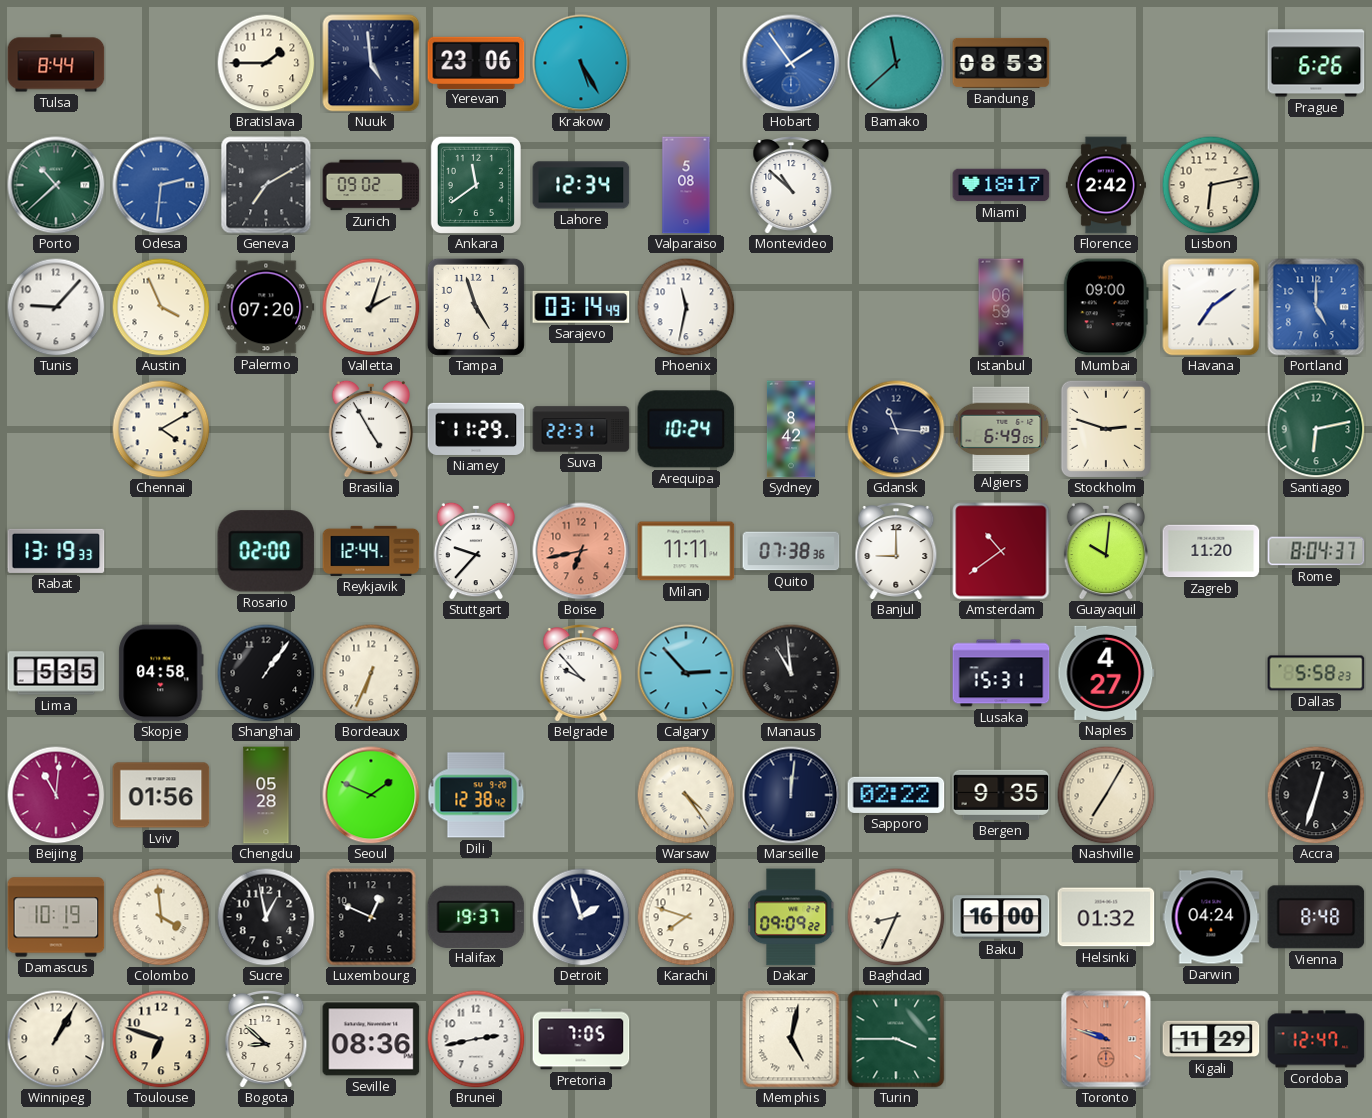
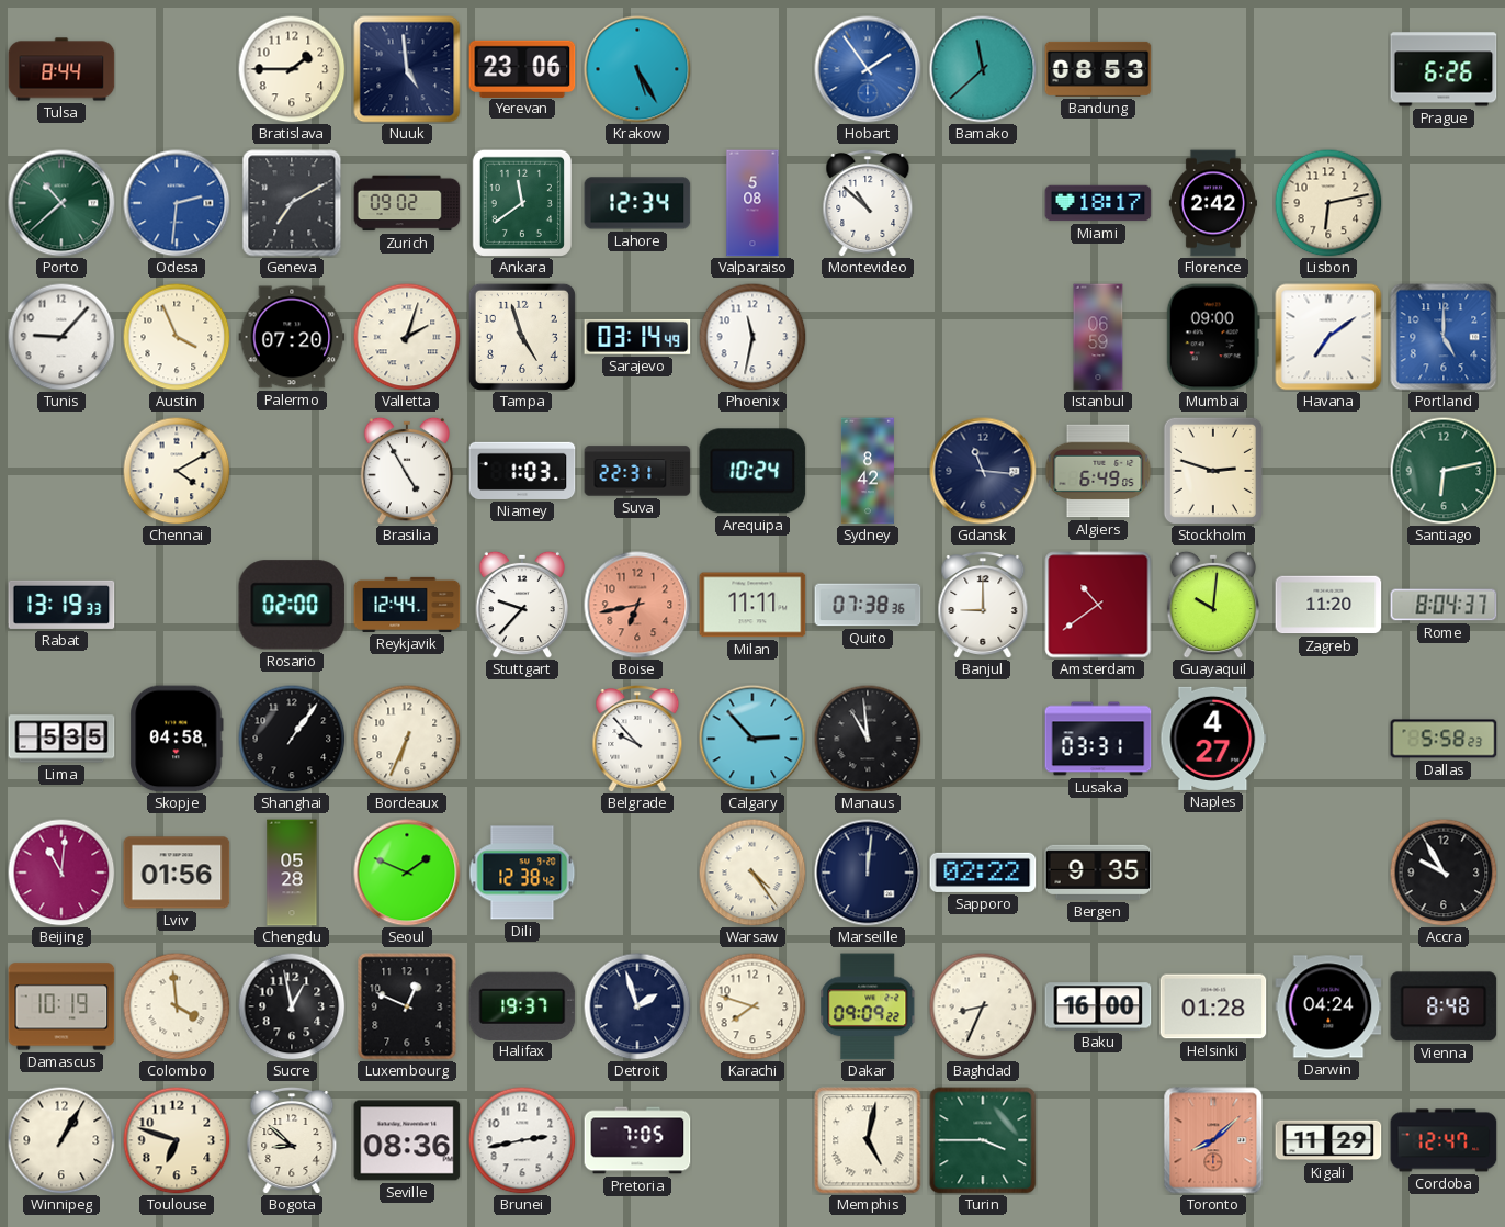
Niamey: 11:29 -> 1:03 (522, 471)
Lusaka: 15:31 -> 03:31 (1098, 739)
Nashville: 7:05 -> none (1106, 795)
Accra: 12:33 -> 9:55 (1444, 873)
Helsinki: 01:32 -> 01:28 (1213, 1006)
Toronto: 9:48 -> 8:08 (1213, 1140)
